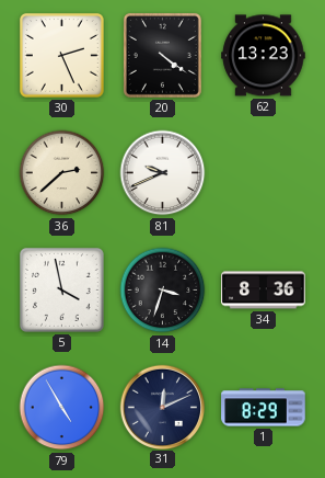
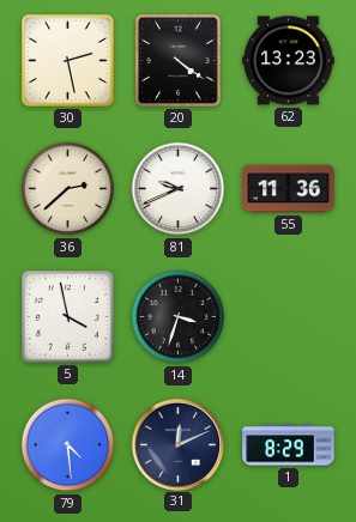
30: 2:26 -> 2:28 (67, 60)
55: none -> 11:36 (289, 189)
34: 8:36 -> none (264, 291)
79: 4:55 -> 4:29 (68, 445)
